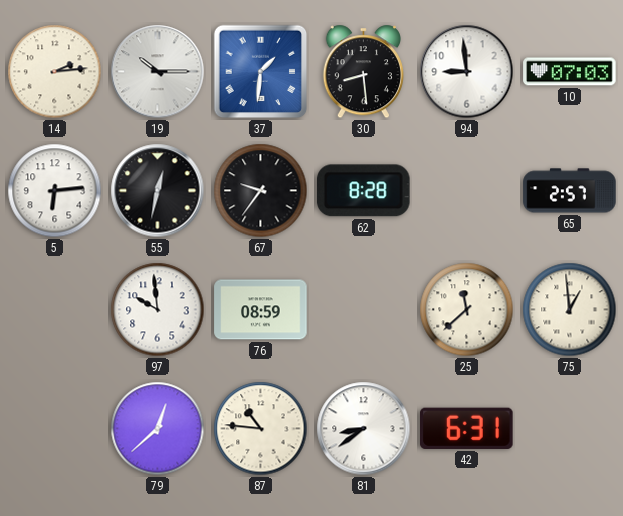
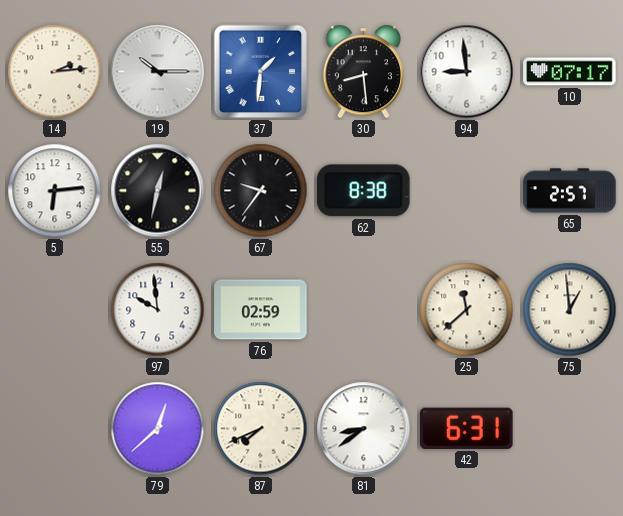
10: 07:03 -> 07:17 (570, 72)
62: 8:28 -> 8:38 (364, 191)
76: 08:59 -> 02:59 (261, 310)
87: 10:46 -> 7:41 (261, 429)
